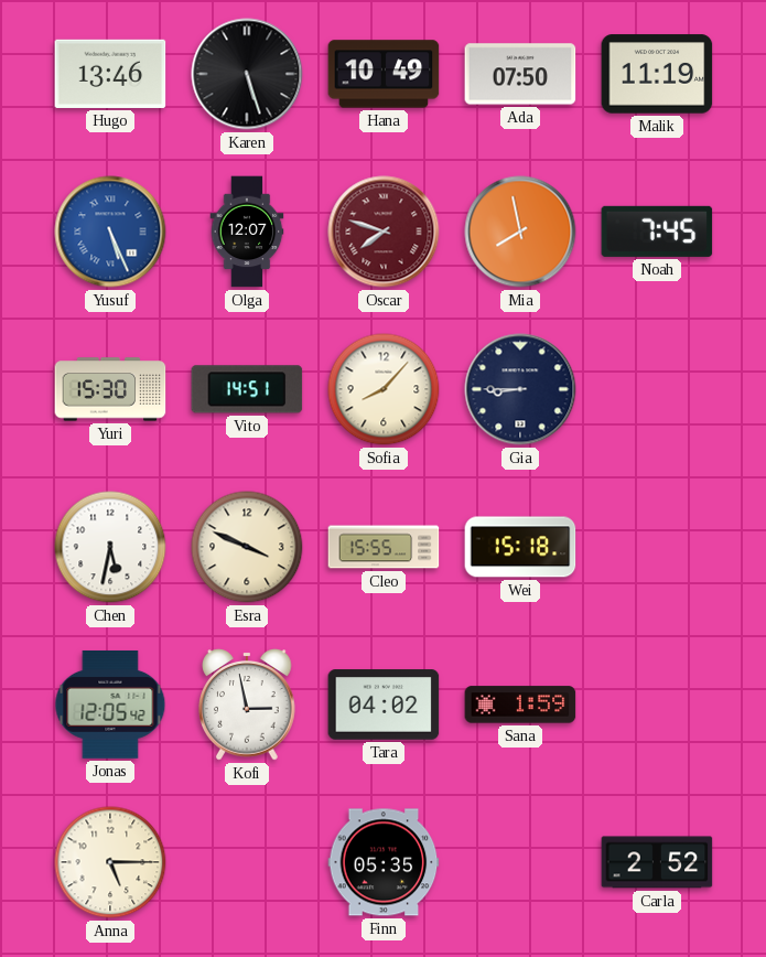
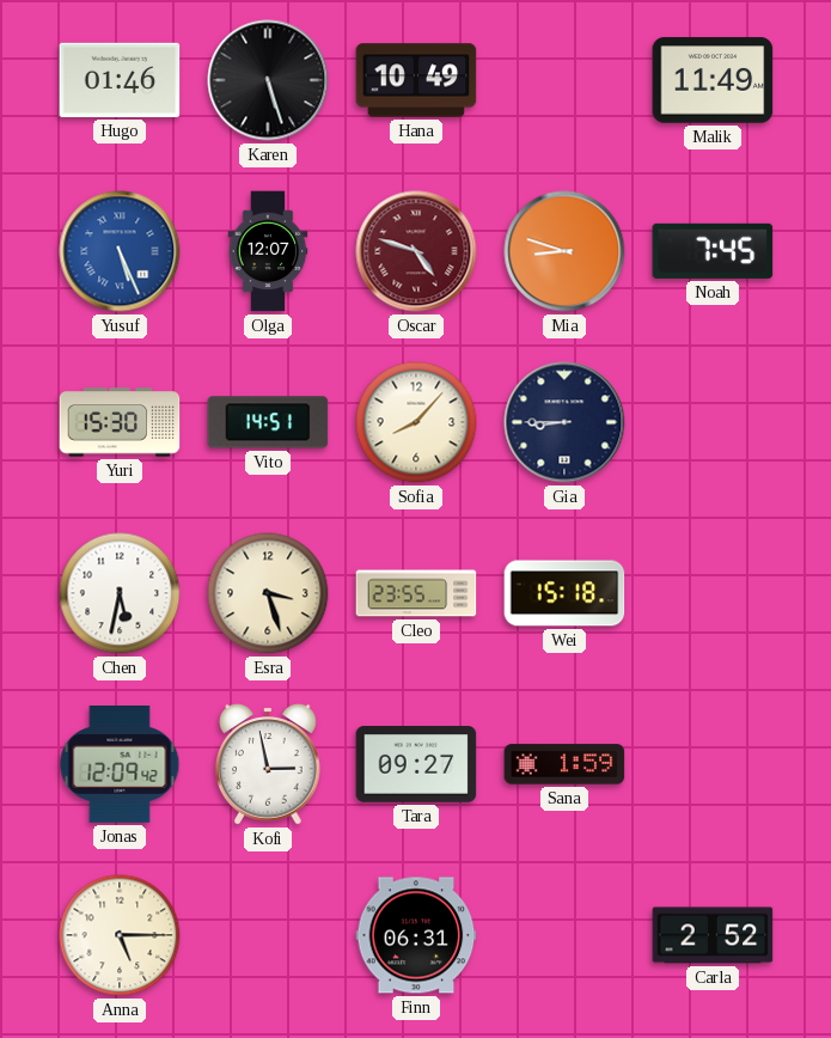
Hugo: 13:46 -> 01:46 (120, 80)
Ada: 07:50 -> none (520, 74)
Malik: 11:19 -> 11:49 (713, 80)
Oscar: 7:48 -> 4:48 (416, 251)
Mia: 7:58 -> 8:48 (564, 251)
Esra: 3:49 -> 3:27 (268, 593)
Cleo: 15:55 -> 23:55 (416, 593)
Jonas: 12:05 -> 12:09 (120, 764)
Tara: 04:02 -> 09:27 (416, 764)
Finn: 05:35 -> 06:31 (416, 935)
